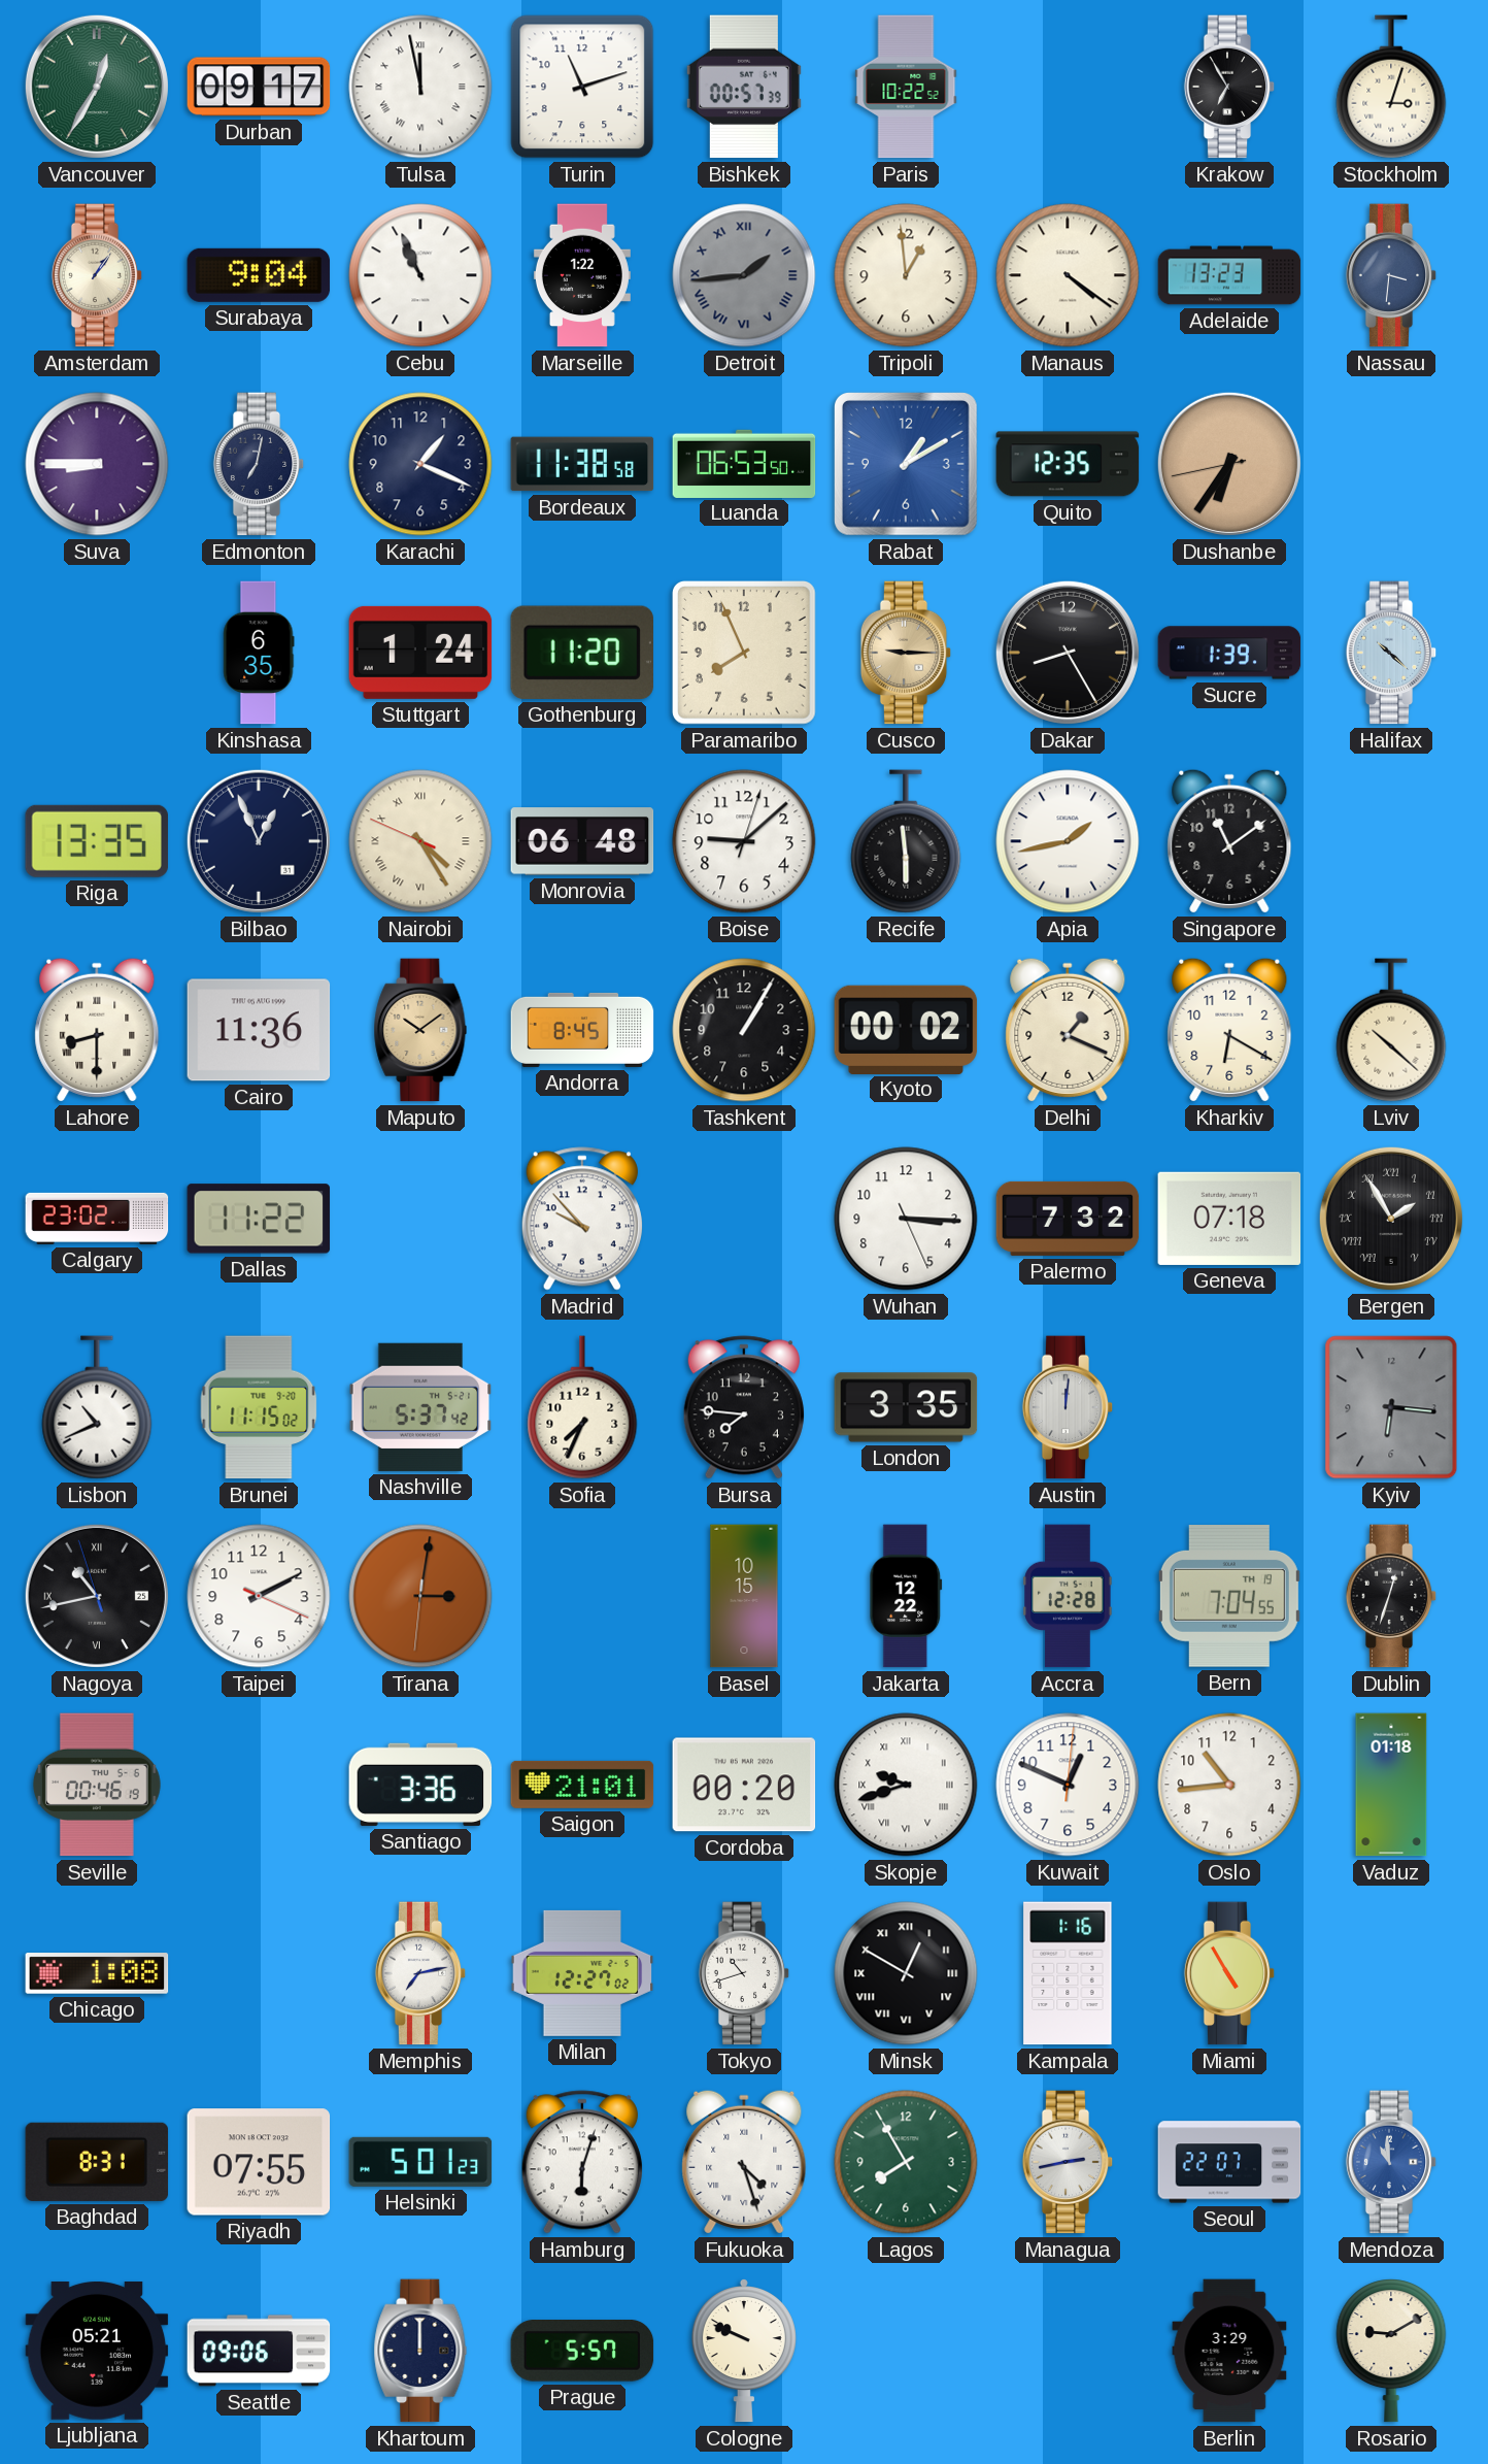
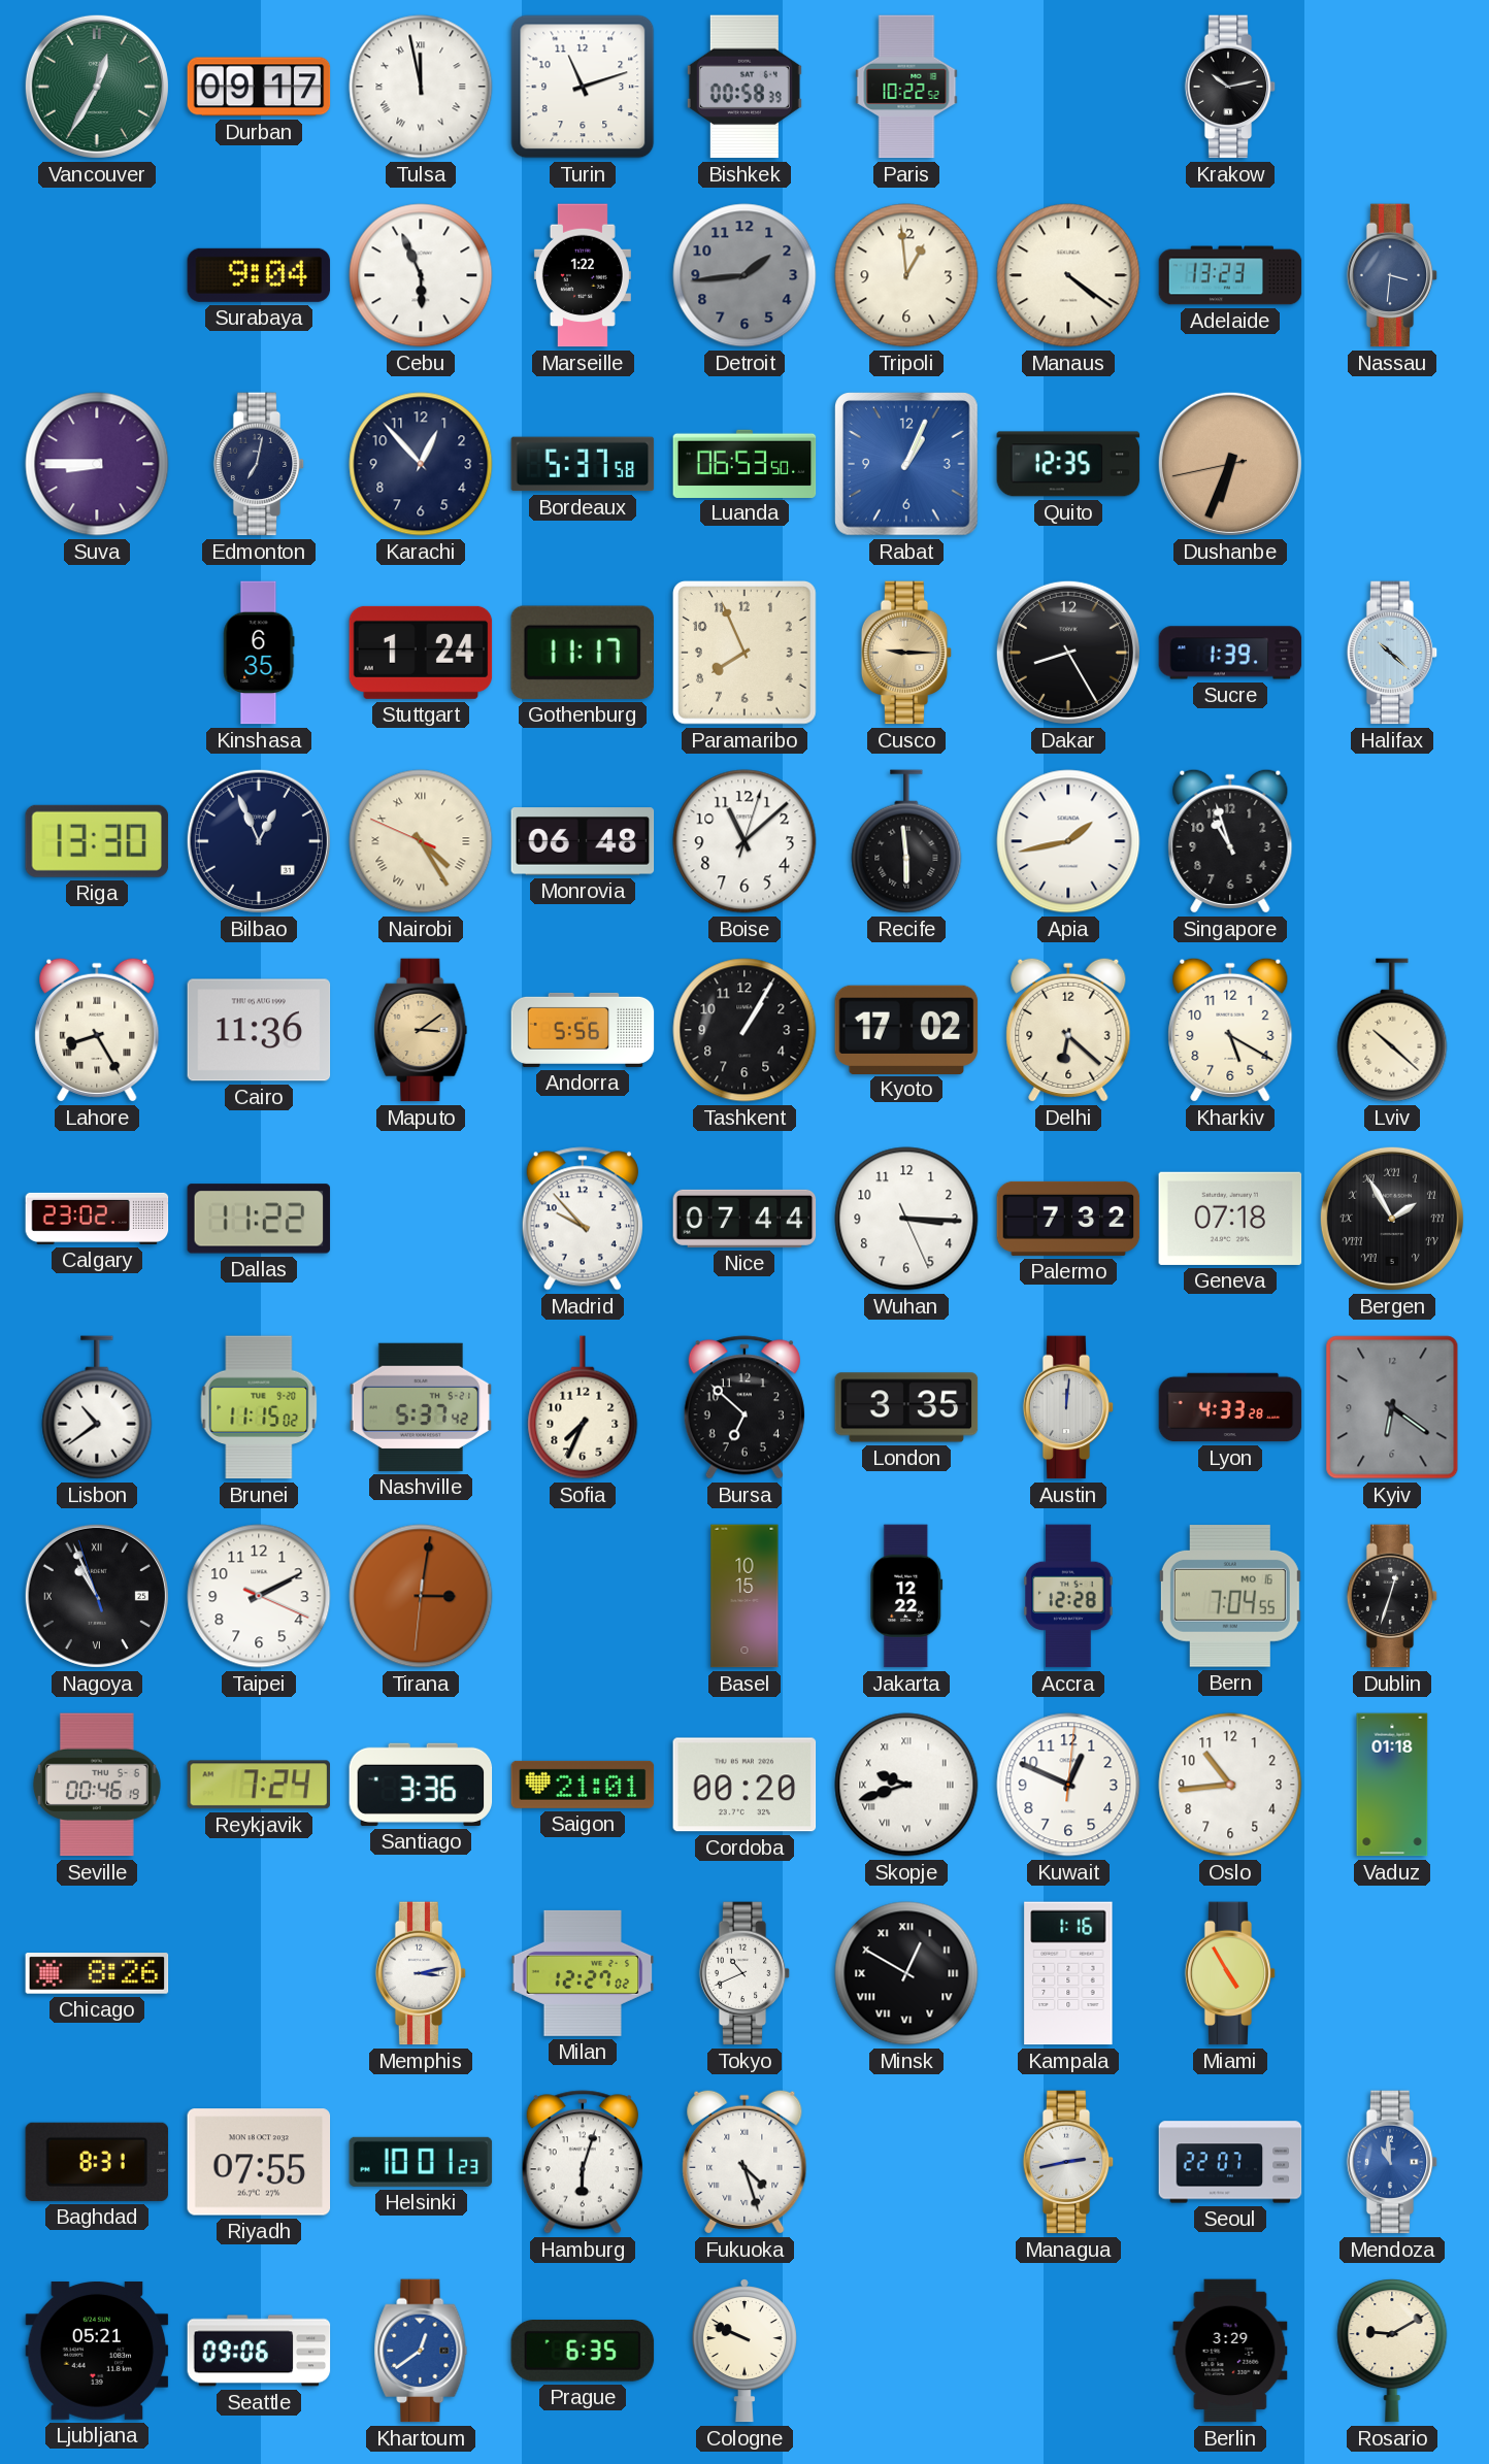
Bishkek: 00:57 -> 00:58 (745, 87)
Krakow: 6:55 -> 10:13 (1230, 87)
Stockholm: 3:03 -> none (1391, 87)
Amsterdam: 1:06 -> none (97, 275)
Cebu: 10:56 -> 5:56 (421, 275)
Detroit numerals: Roman -> Arabic (745, 275)
Karachi: 1:19 -> 12:53 (421, 464)
Bordeaux: 11:38 -> 5:37 (583, 464)
Rabat: 1:10 -> 1:04 (907, 465)
Dushanbe: 6:35 -> 6:33 (1230, 464)
Gothenburg: 11:20 -> 11:17 (583, 653)
Riga: 13:35 -> 13:30 (97, 841)
Boise: 9:08 -> 11:08 (745, 841)
Singapore: 11:09 -> 10:57 (1230, 841)
Lahore: 8:30 -> 8:25 (97, 1030)
Maputo: 10:09 -> 3:09 (421, 1030)
Andorra: 8:45 -> 5:56 (583, 1030)
Kyoto: 00:02 -> 17:02 (906, 1029)
Delhi: 1:19 -> 6:22 (1068, 1030)
Kharkiv: 6:20 -> 5:20 (1230, 1030)
Nice: none -> 07:44 (745, 1219)
Lisbon: 10:41 -> 10:39 (97, 1407)
Bursa: 7:46 -> 6:52 (745, 1407)
Lyon: none -> 4:33 (1230, 1407)
Kyiv: 6:16 -> 6:21 (1392, 1407)
Nagoya: 10:42 -> 10:55 (97, 1596)
Bern date: TH 19 -> MO 16 (1230, 1596)
Reykjavik: none -> 7:24 (259, 1785)
Chicago: 1:08 -> 8:26 (97, 1973)
Memphis: 7:13 -> 3:13 (421, 1973)
Tokyo: 10:42 -> 10:41 (745, 1973)
Helsinki: 5:01 -> 10:01 (421, 2162)
Lagos: 7:55 -> none (906, 2162)
Khartoum: 12:00 -> 12:39 (421, 2351)
Khartoum dial: navy -> blue (421, 2351)
Prague: 5:57 -> 6:35 (583, 2352)
